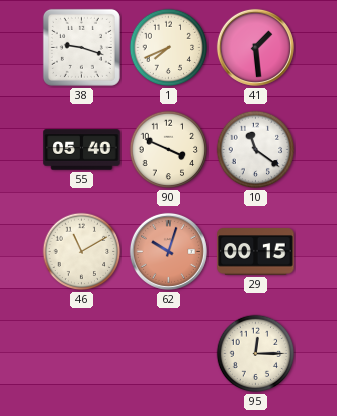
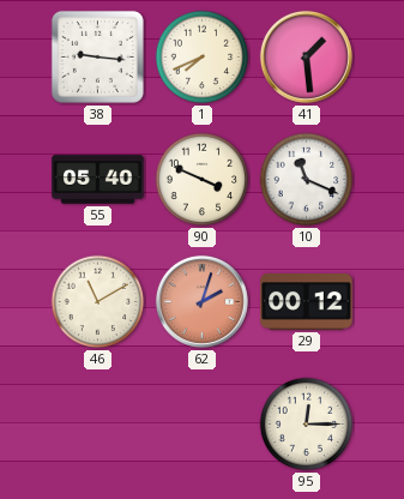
38: 9:18 -> 9:16 (97, 56)
10: 11:21 -> 11:19 (307, 180)
62: 10:03 -> 2:03 (201, 301)
29: 00:15 -> 00:12 (307, 302)
